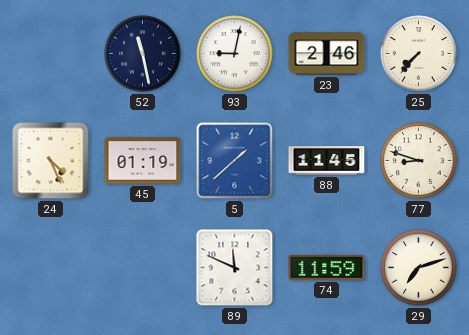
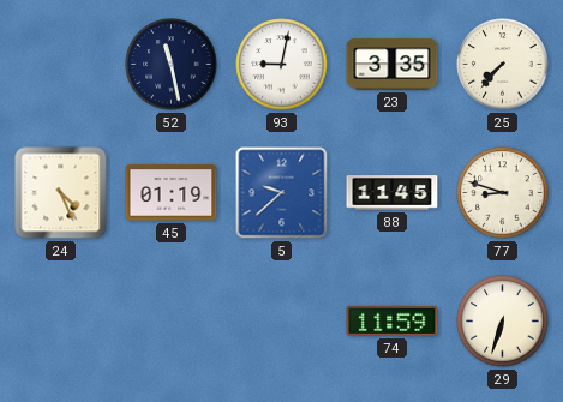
23: 2:46 -> 3:35 (393, 65)
5: 1:38 -> 9:38 (282, 193)
89: 11:49 -> none (235, 268)
29: 7:12 -> 6:33 (503, 322)
